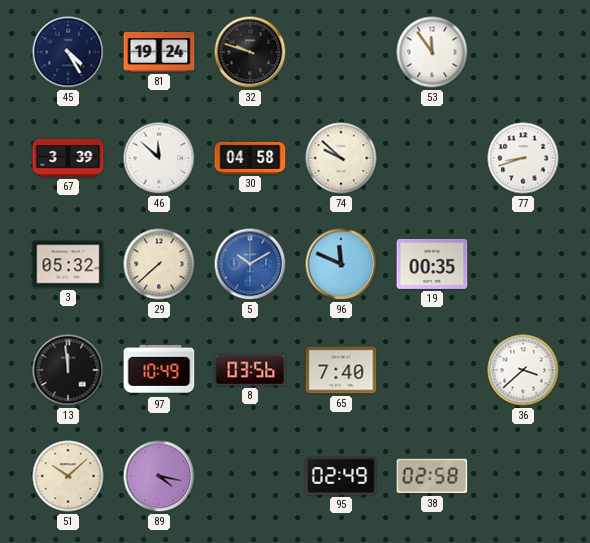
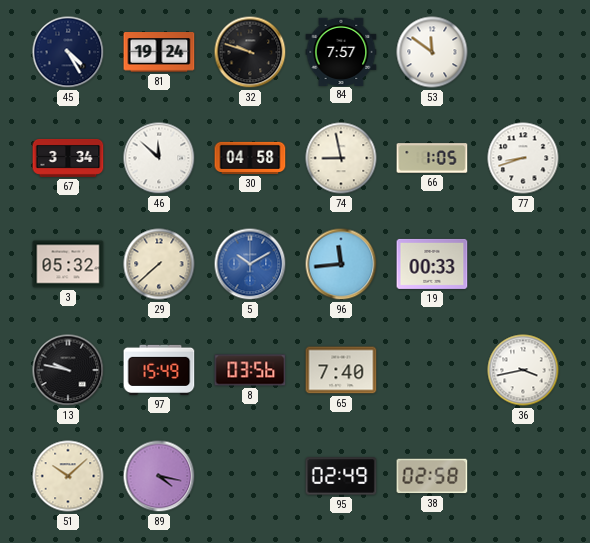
84: none -> 7:57 (341, 51)
53: 11:54 -> 11:51 (432, 52)
67: 3:39 -> 3:34 (68, 158)
74: 9:52 -> 8:58 (341, 158)
66: none -> 1:05 (432, 158)
96: 11:49 -> 11:44 (341, 264)
19: 00:35 -> 00:33 (432, 264)
13: 11:59 -> 9:47 (68, 370)
97: 10:49 -> 15:49 (159, 370)
36: 3:38 -> 3:43 (523, 370)
